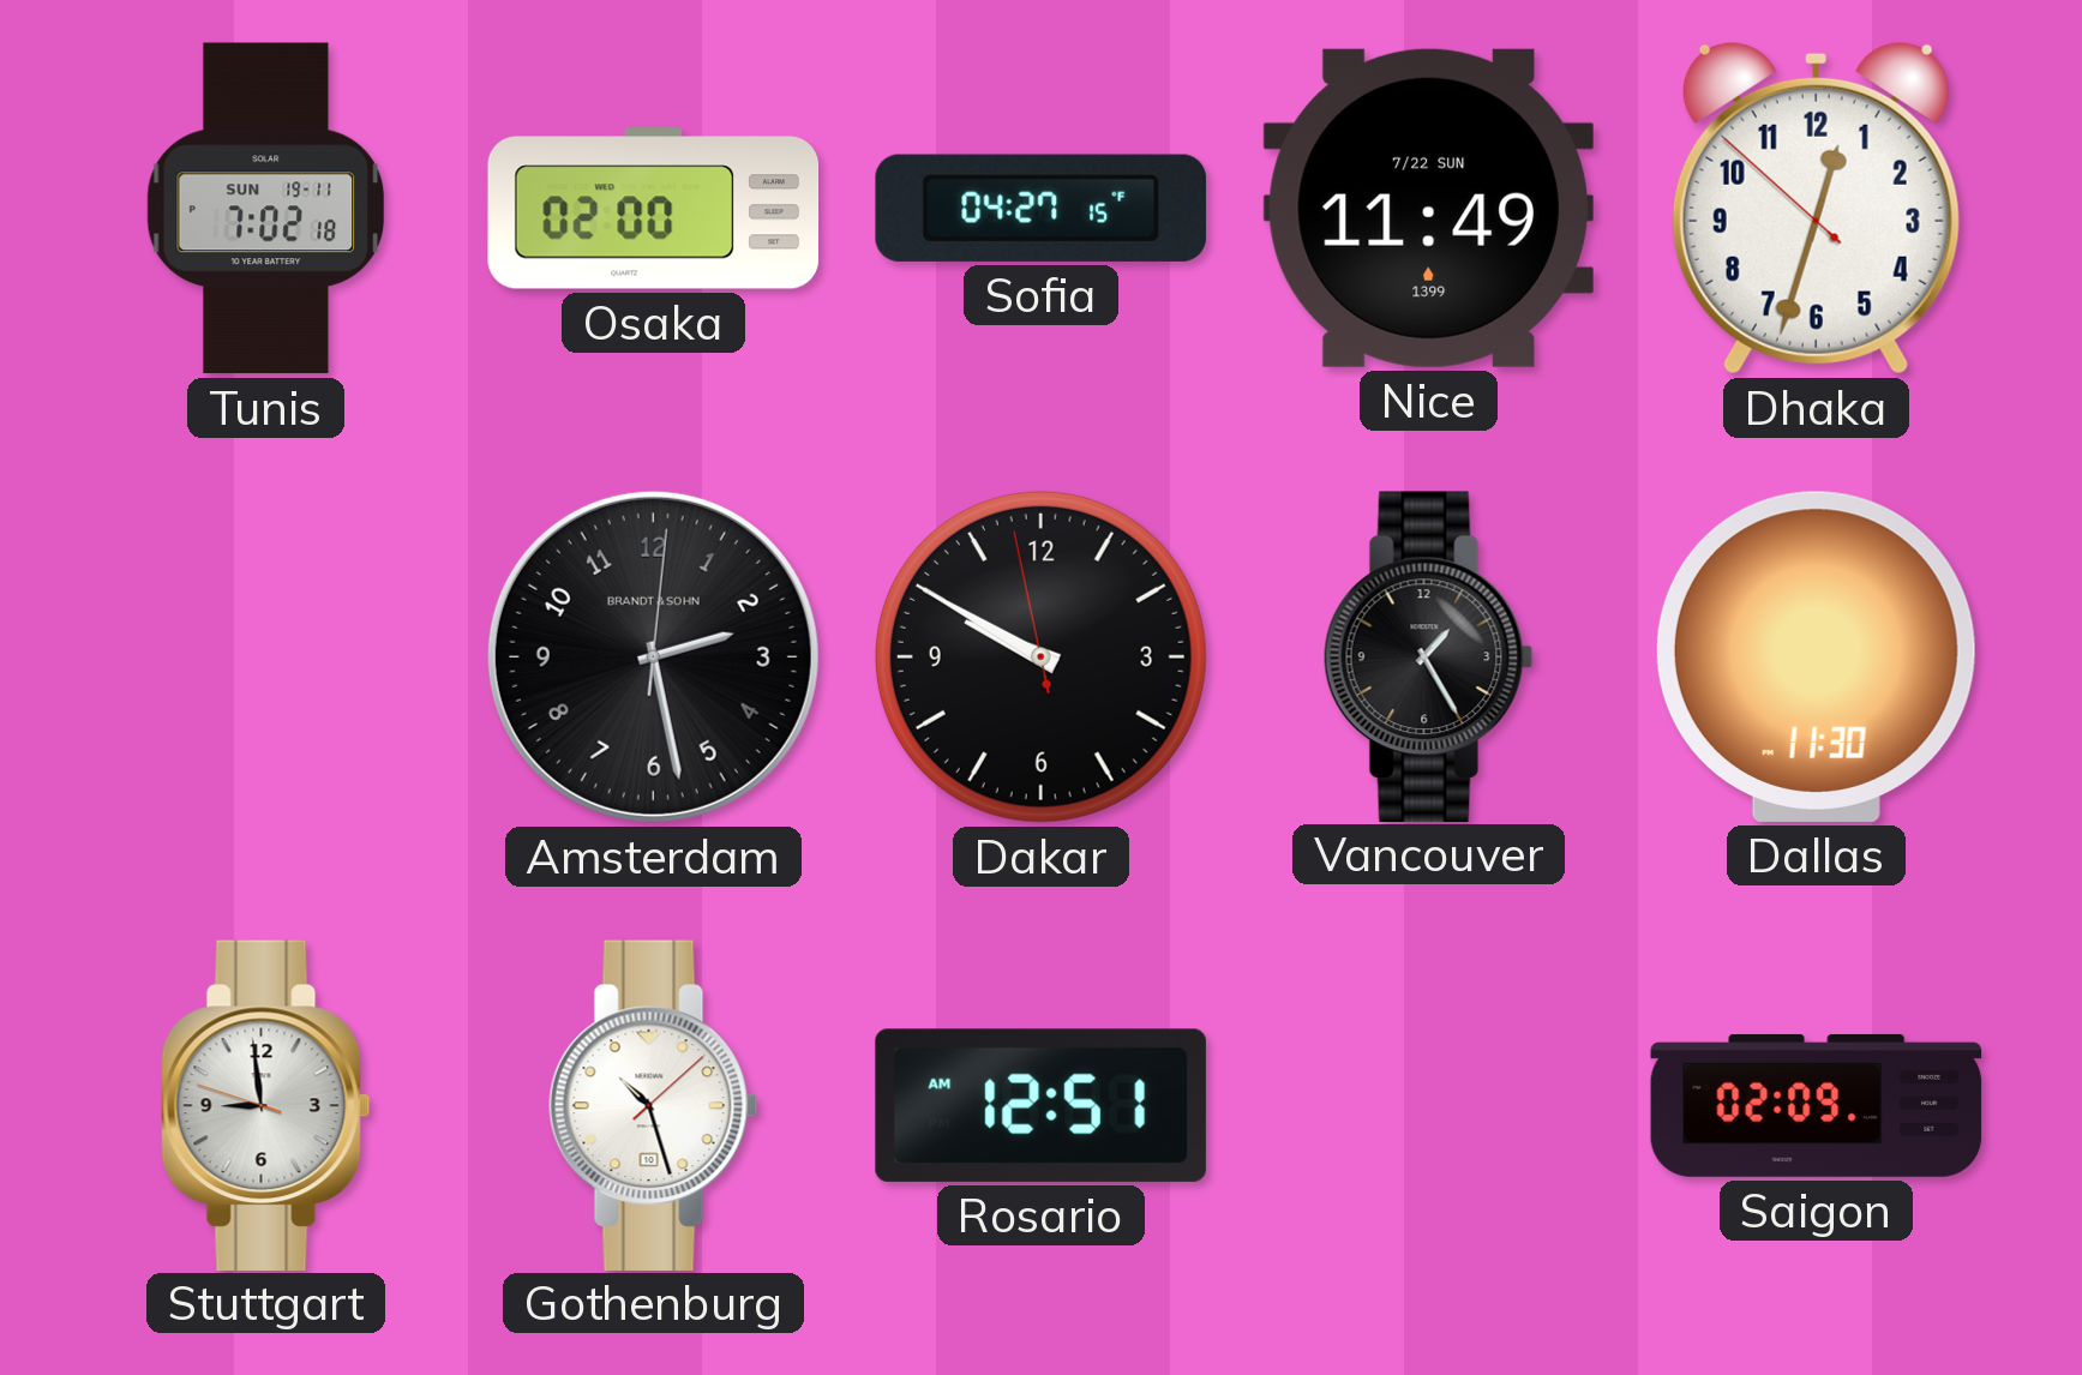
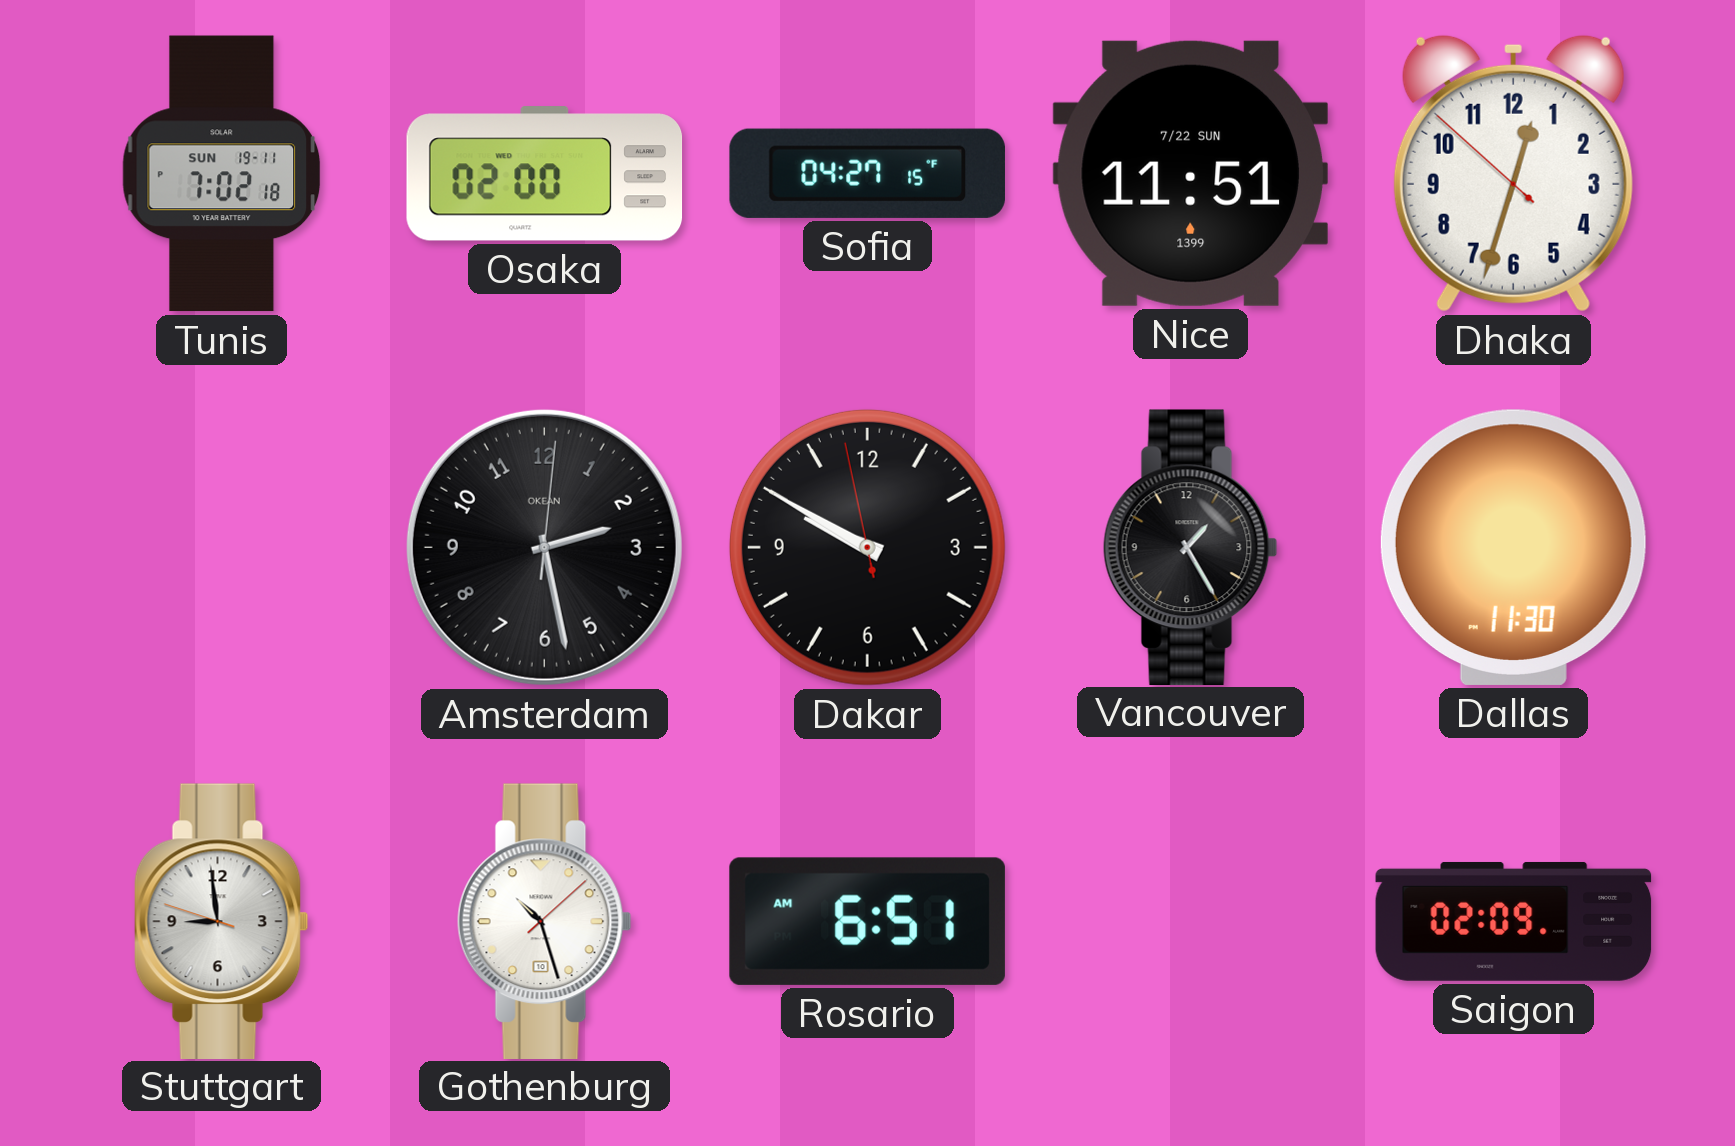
Nice: 11:49 -> 11:51 (1190, 173)
Amsterdam brand: BRANDT & SOHN -> OKEAN (544, 547)
Rosario: 12:51 -> 6:51 (867, 921)
